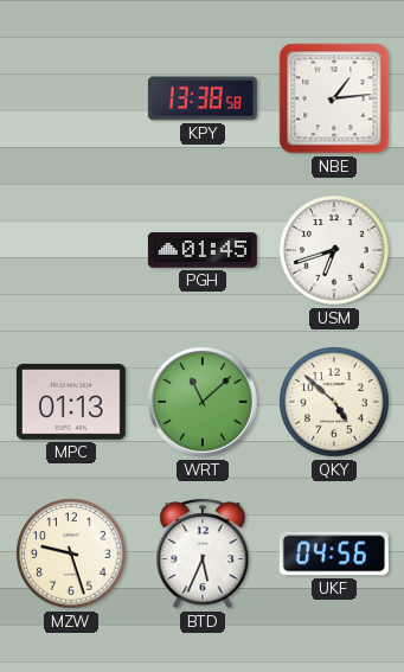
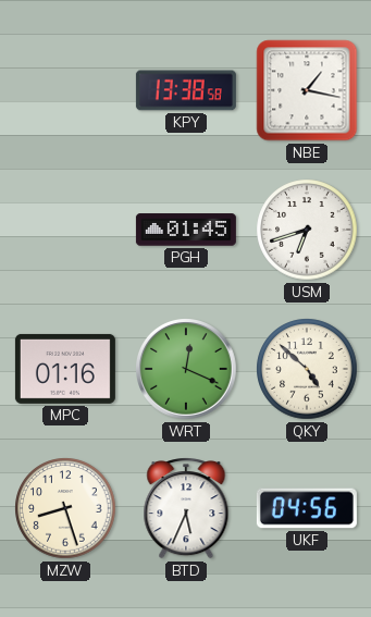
NBE: 1:14 -> 1:17 (307, 90)
MPC: 01:13 -> 01:16 (65, 369)
WRT: 11:08 -> 12:19 (187, 370)
MZW: 9:27 -> 8:27 (65, 508)
